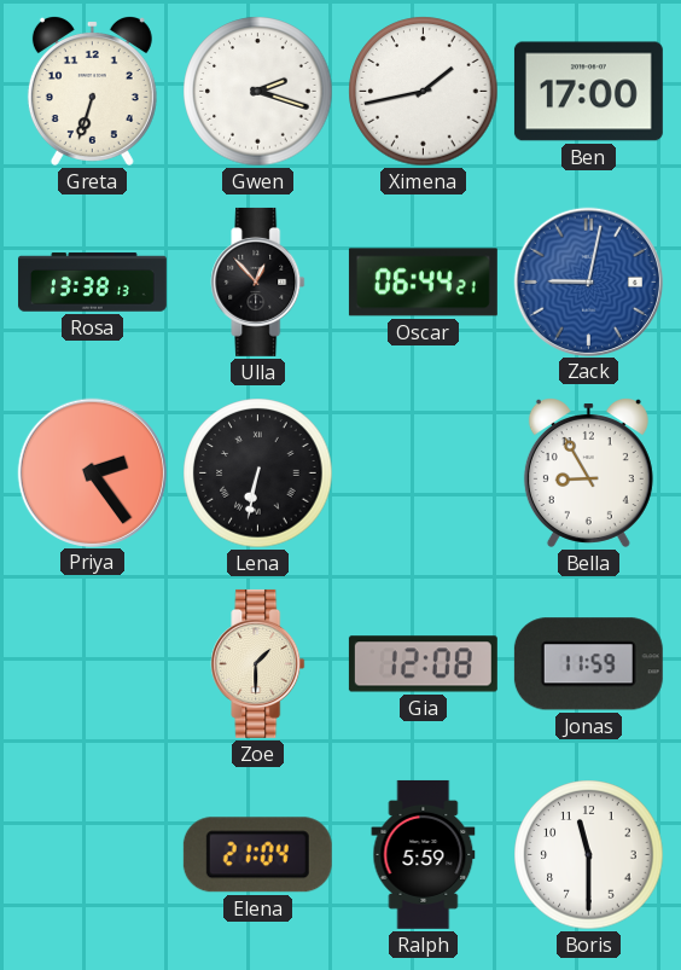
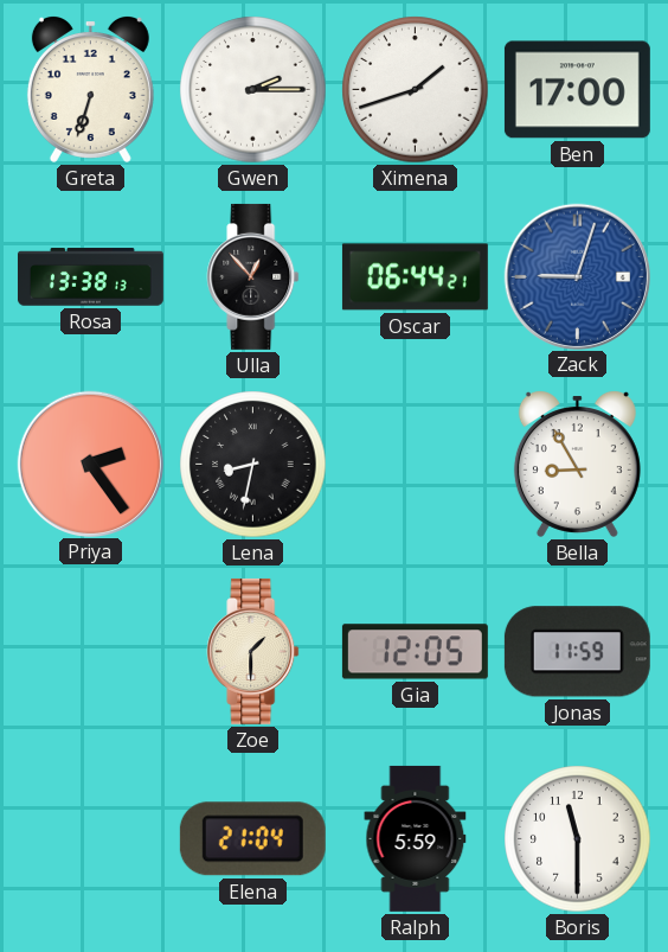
Gwen: 2:18 -> 2:15 (253, 90)
Ximena: 1:43 -> 1:42 (416, 90)
Zack: 9:02 -> 9:03 (577, 276)
Lena: 6:32 -> 8:32 (253, 465)
Gia: 12:08 -> 12:05 (415, 652)
